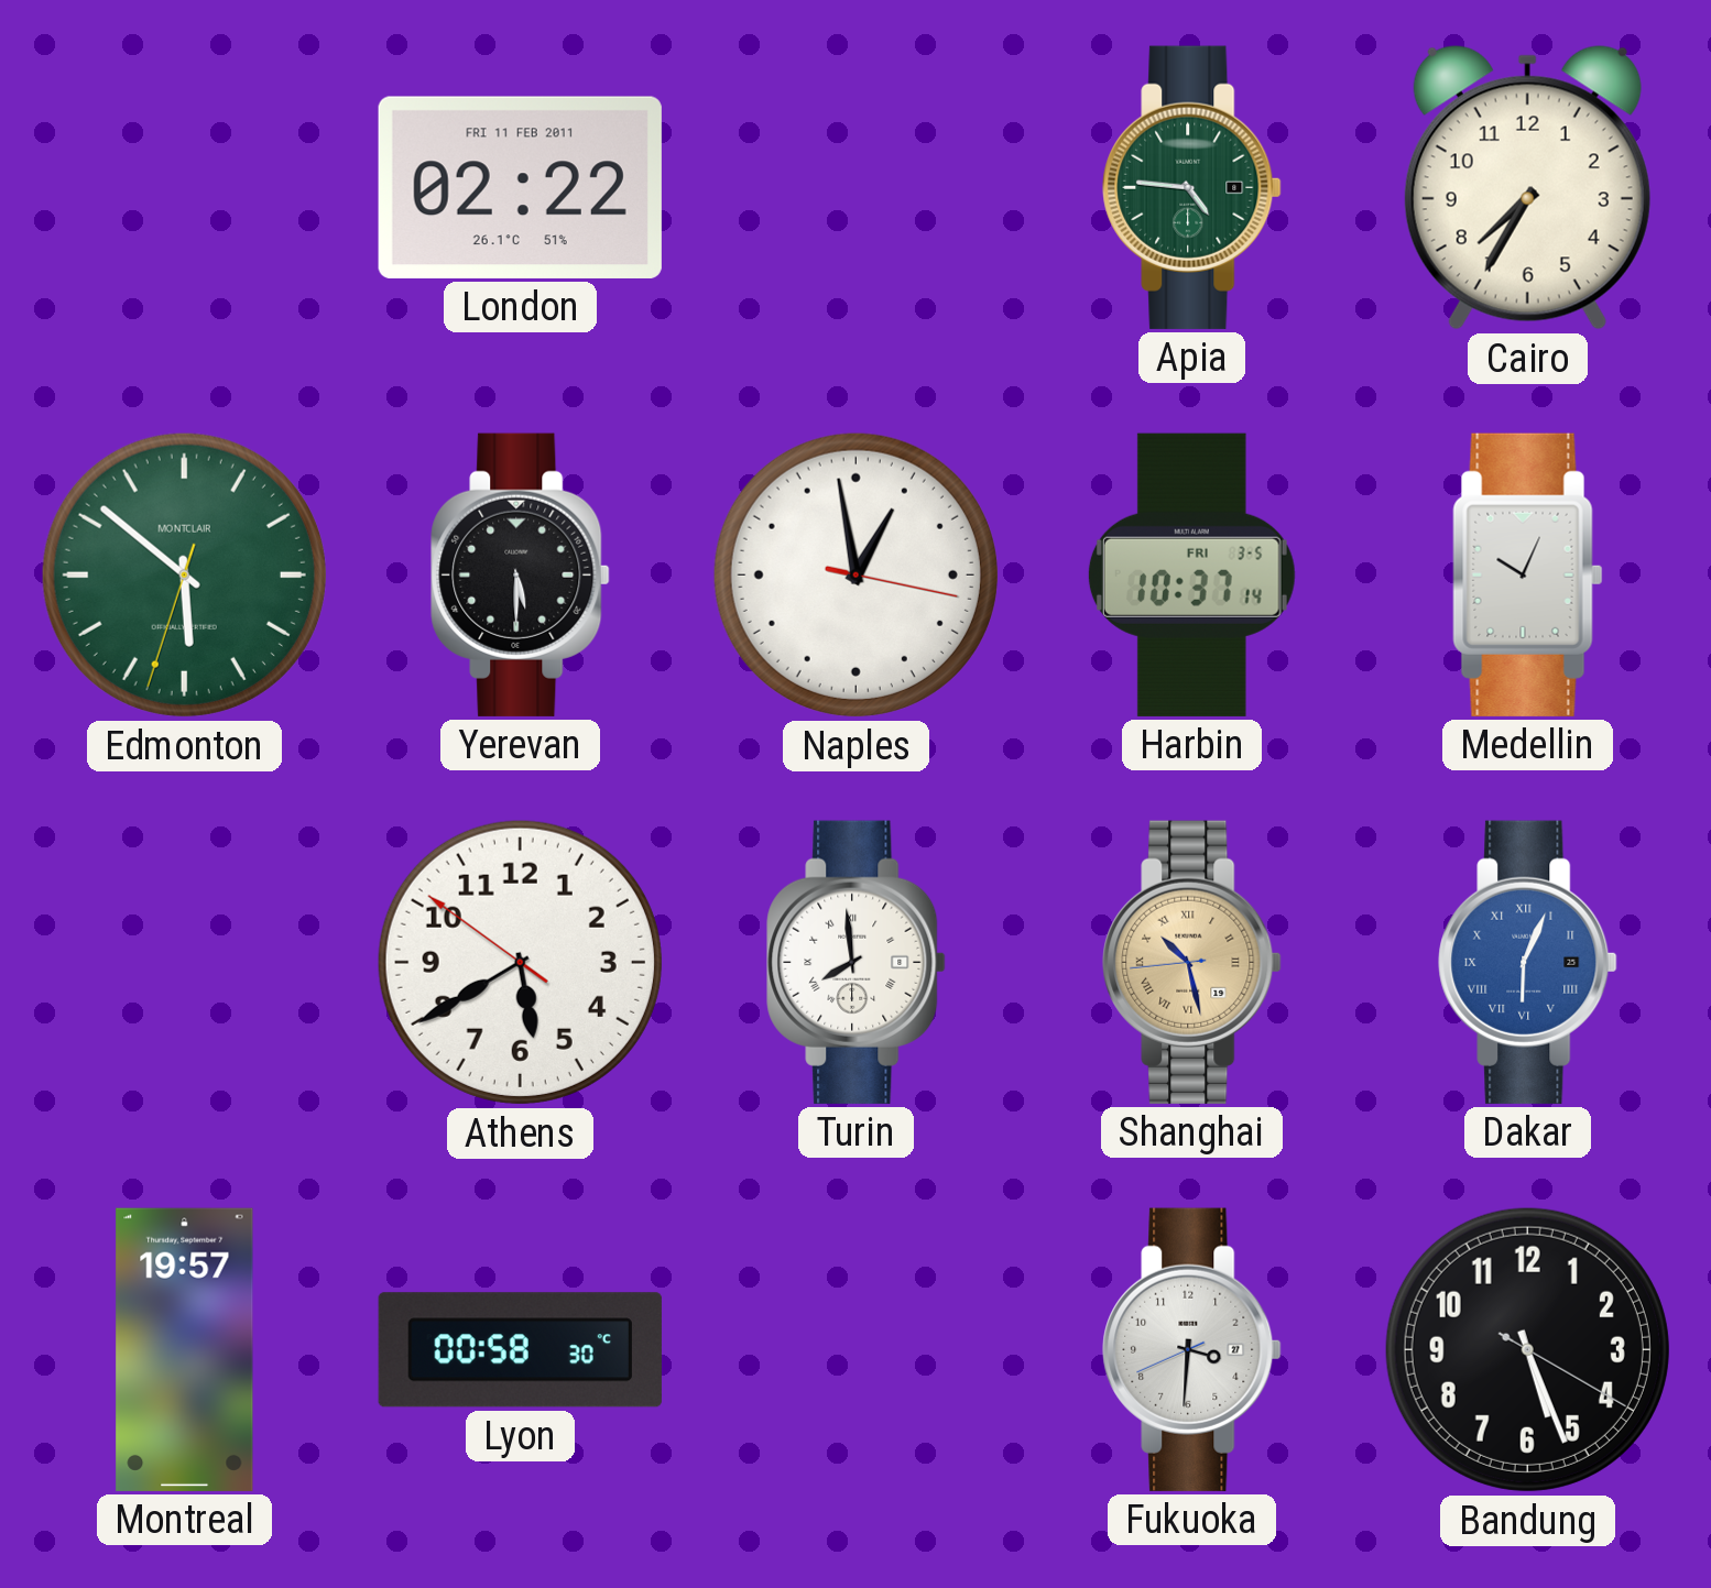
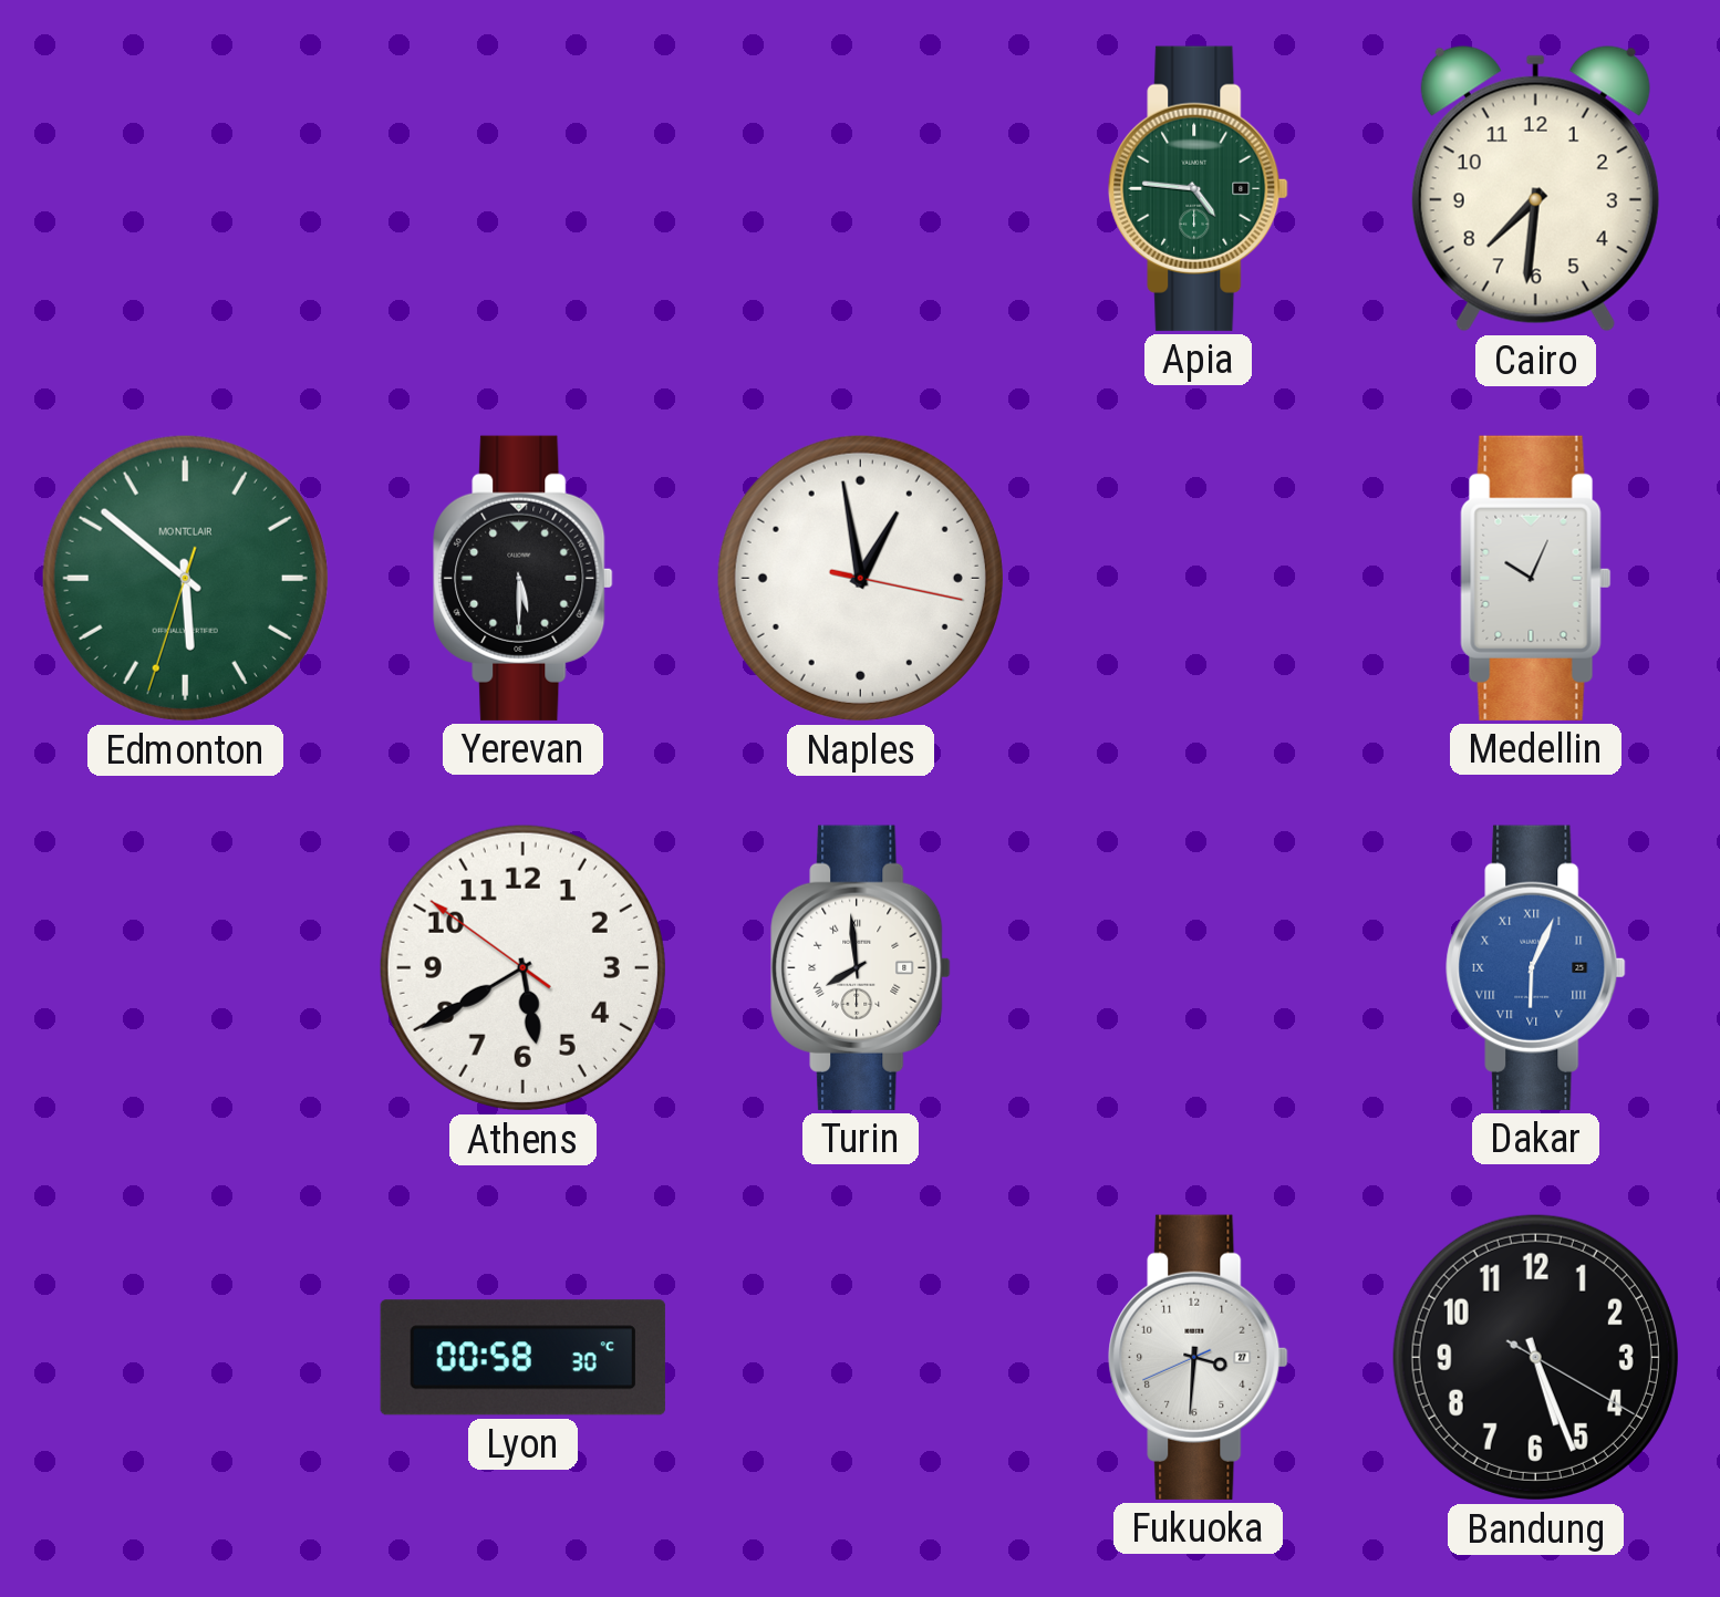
London: 02:22 -> none (520, 187)
Cairo: 7:35 -> 7:31 (1535, 189)
Harbin: 10:37 -> none (1191, 574)
Shanghai: 10:27 -> none (1192, 962)
Montreal: 19:57 -> none (185, 1349)
